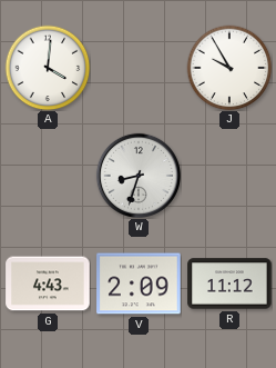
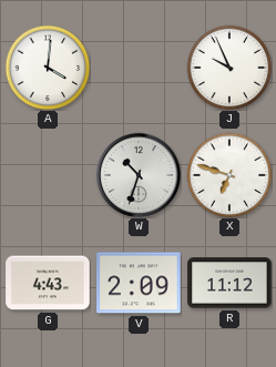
J: 9:55 -> 9:56 (229, 68)
W: 8:33 -> 10:33 (139, 175)
X: none -> 6:48 (229, 175)
